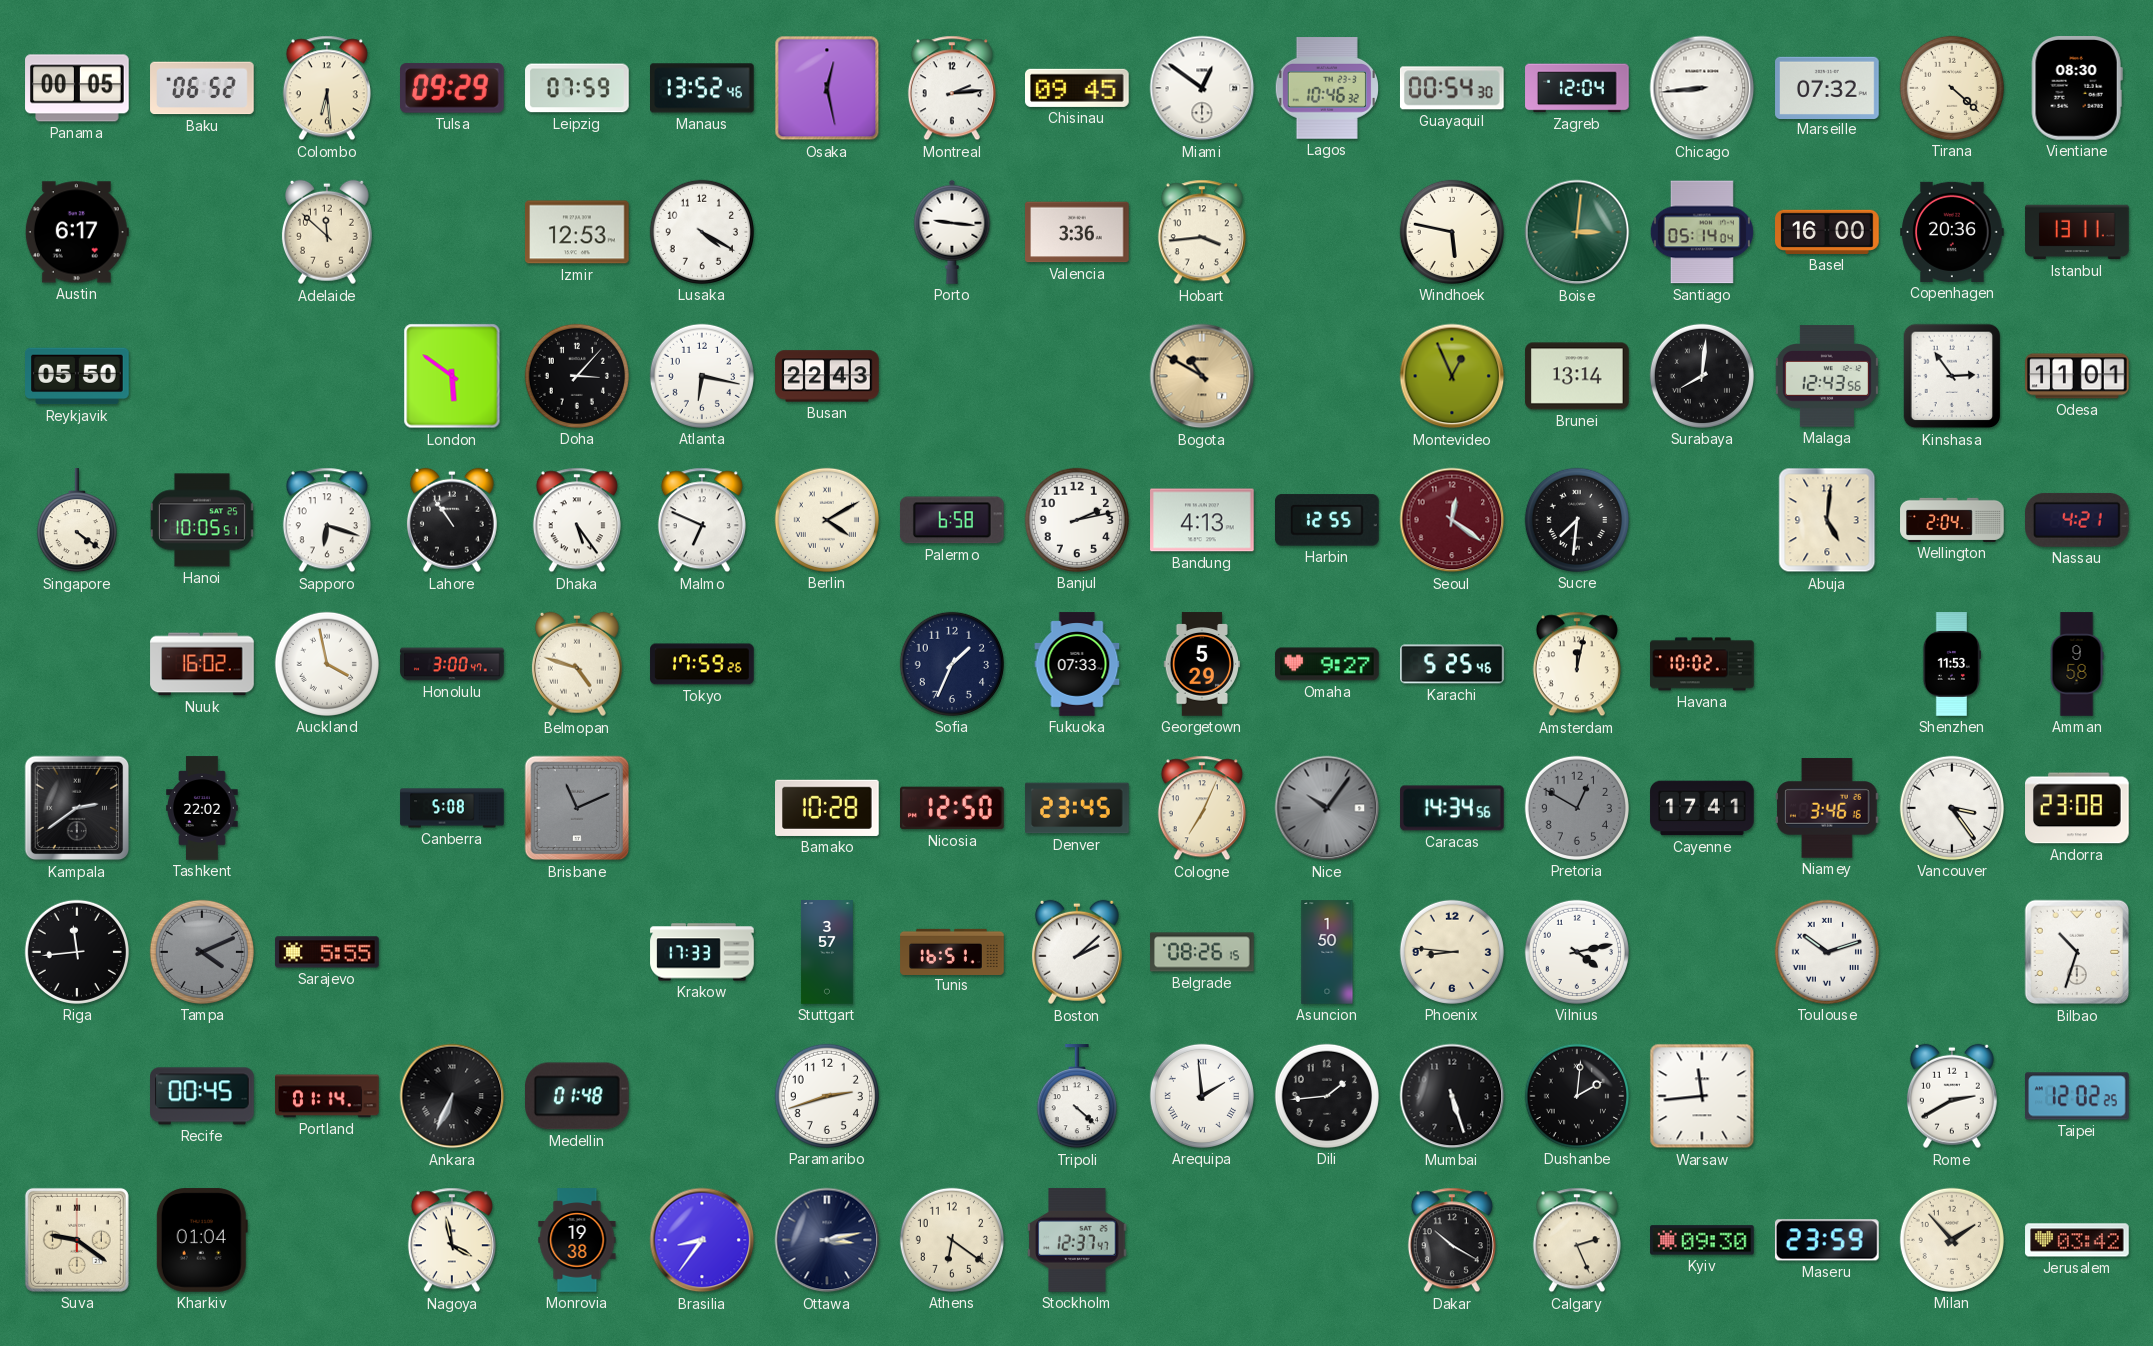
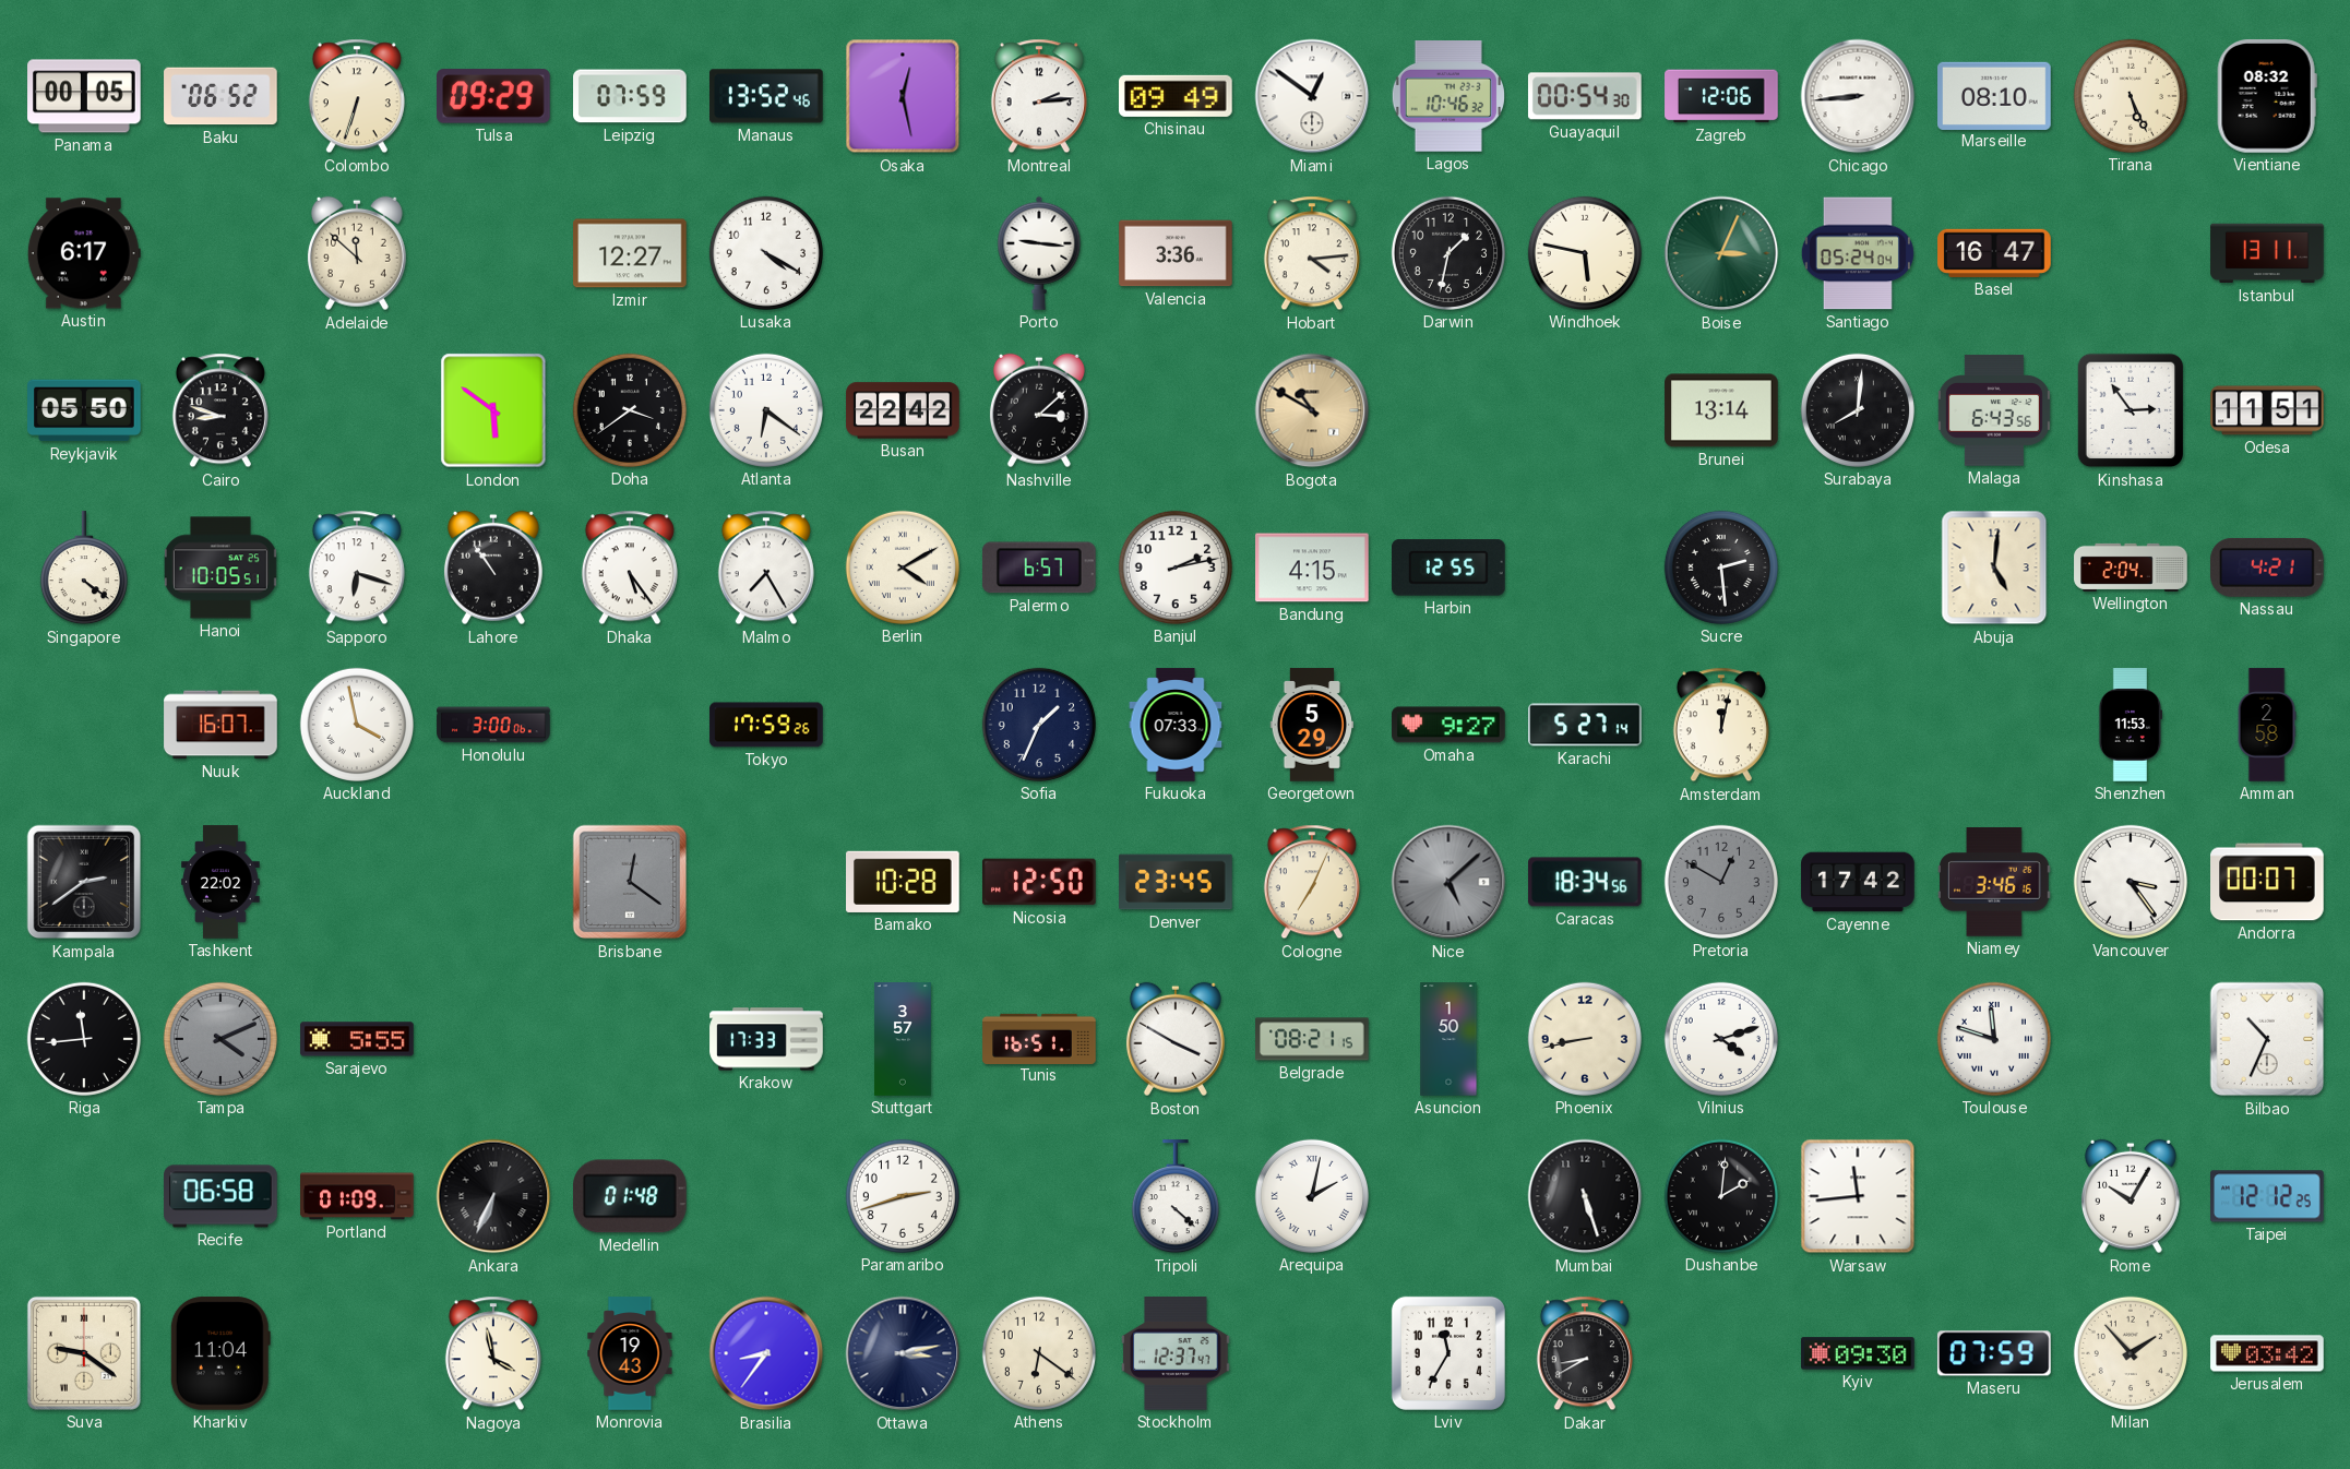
Colombo: 6:29 -> 6:33 (357, 96)
Chisinau: 09:45 -> 09:49 (1177, 96)
Zagreb: 12:04 -> 12:06 (1721, 96)
Marseille: 07:32 -> 08:10 (1994, 95)
Tirana: 4:22 -> 5:26 (2131, 96)
Vientiane: 08:30 -> 08:32 (2267, 97)
Izmir: 12:53 -> 12:27 (630, 253)
Hobart: 3:44 -> 4:14 (1312, 253)
Darwin: none -> 1:32 (1448, 253)
Boise: 3:01 -> 3:04 (1721, 253)
Santiago: 05:14 -> 05:24 (1858, 253)
Basel: 16:00 -> 16:47 (1994, 253)
Copenhagen: 20:36 -> none (1952, 232)
Cairo: none -> 8:48 (220, 410)
Doha: 3:07 -> 3:39 (630, 410)
Atlanta: 6:17 -> 6:21 (766, 410)
Busan: 22:43 -> 22:42 (903, 410)
Nashville: none -> 3:08 (1039, 410)
Montevideo: 12:56 -> none (1452, 376)
Malaga: 12:43 -> 6:43 (1994, 410)
Odesa: 11:01 -> 11:51 (2267, 410)
Malmo: 6:49 -> 7:25 (766, 568)
Palermo: 6:58 -> 6:57 (1039, 568)
Bandung: 4:13 -> 4:15 (1312, 568)
Seoul: 12:21 -> none (1452, 520)
Sucre: 7:31 -> 2:29 (1721, 568)
Nuuk: 16:02 -> 16:07 (220, 725)
Honolulu: 3:00:47 -> 3:00:06 (493, 725)
Belmopan: 4:48 -> none (577, 664)
Karachi: 5:25 -> 5:27 (1585, 725)
Havana: 10:02 -> none (1702, 664)
Amman: 9:58 -> 2:58 (2267, 725)
Canberra: 5:08 -> none (452, 808)
Brisbane: 11:11 -> 12:21 (630, 882)
Nice: 10:06 -> 5:08 (1448, 882)
Caracas: 14:34 -> 18:34 (1585, 882)
Cayenne: 17:41 -> 17:42 (1858, 882)
Andorra: 23:08 -> 00:07 (2268, 882)
Boston: 2:08 -> 3:50 (1176, 1039)
Belgrade: 08:26 -> 08:21 (1312, 1039)
Phoenix: 8:46 -> 8:43 (1585, 1039)
Vilnius: 4:13 -> 4:12 (1721, 1039)
Toulouse: 10:12 -> 11:48 (1994, 1039)
Bilbao: 10:33 -> 10:34 (2267, 1039)
Recife: 00:45 -> 06:58 (220, 1196)
Portland: 01:14 -> 01:09 (357, 1196)
Arequipa: 1:59 -> 2:02 (1312, 1196)
Dili: 1:44 -> none (1327, 1096)
Rome: 2:40 -> 10:05 (2131, 1196)
Taipei: 12:02 -> 12:12 (2267, 1196)
Kharkiv: 01:04 -> 11:04 (220, 1353)
Monrovia: 19:38 -> 19:43 (630, 1353)
Lviv: none -> 11:35 (1448, 1353)
Dakar: 10:20 -> 8:40 (1585, 1353)
Calgary: 2:26 -> none (1577, 1240)
Maseru: 23:59 -> 07:59 (1994, 1353)
